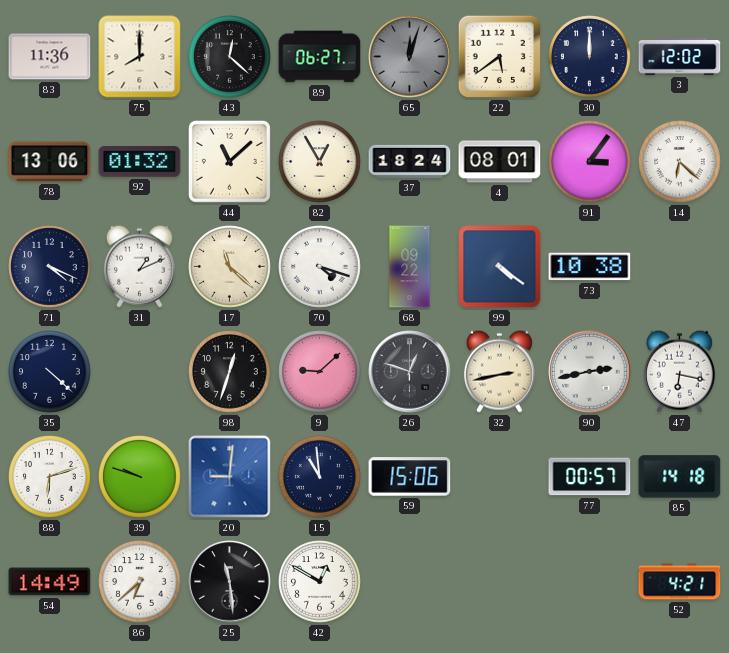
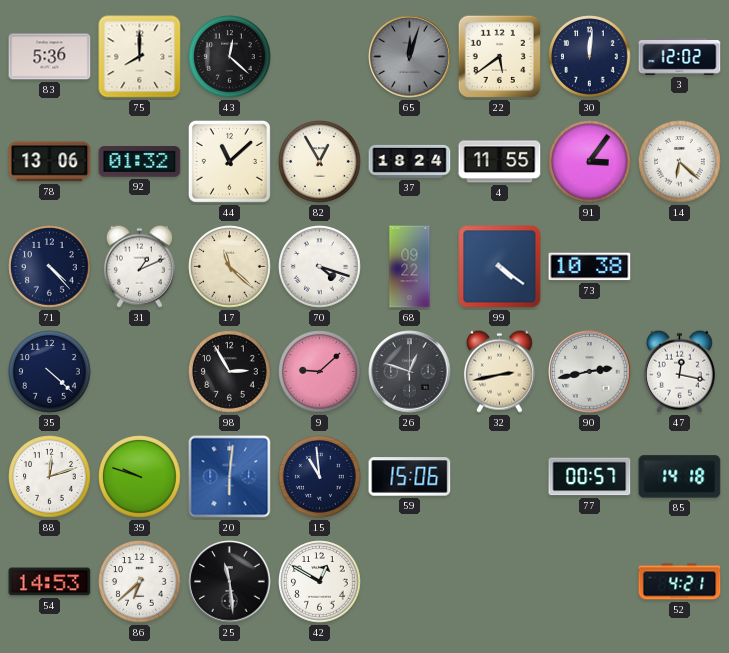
83: 11:36 -> 5:36 (50, 57)
89: 06:27 -> none (320, 57)
30: 12:00 -> 12:01 (590, 57)
4: 08:01 -> 11:55 (500, 162)
71: 4:19 -> 4:23 (50, 267)
98: 12:33 -> 2:55 (230, 372)
47: 6:17 -> 12:17 (679, 371)
88: 6:12 -> 12:12 (50, 477)
20: 9:01 -> 6:01 (230, 477)
54: 14:49 -> 14:53 (50, 582)
